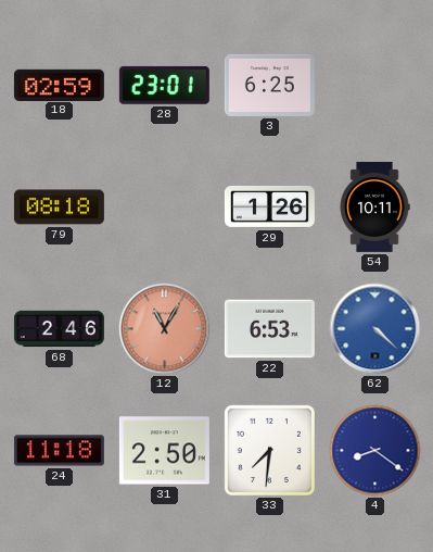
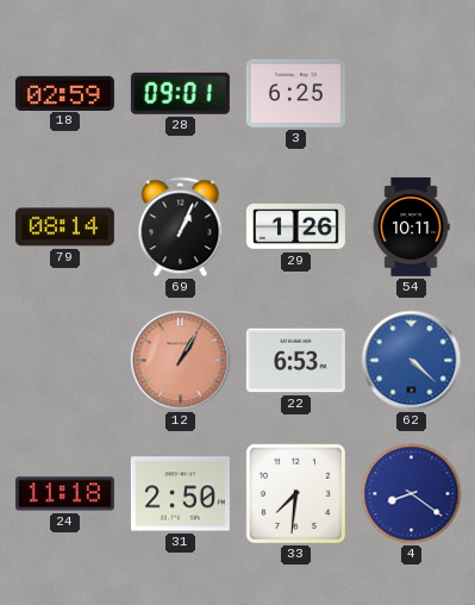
28: 23:01 -> 09:01 (180, 93)
79: 08:18 -> 08:14 (64, 227)
69: none -> 1:04 (181, 227)
68: 2:46 -> none (59, 329)
12: 11:05 -> 1:05 (181, 361)
